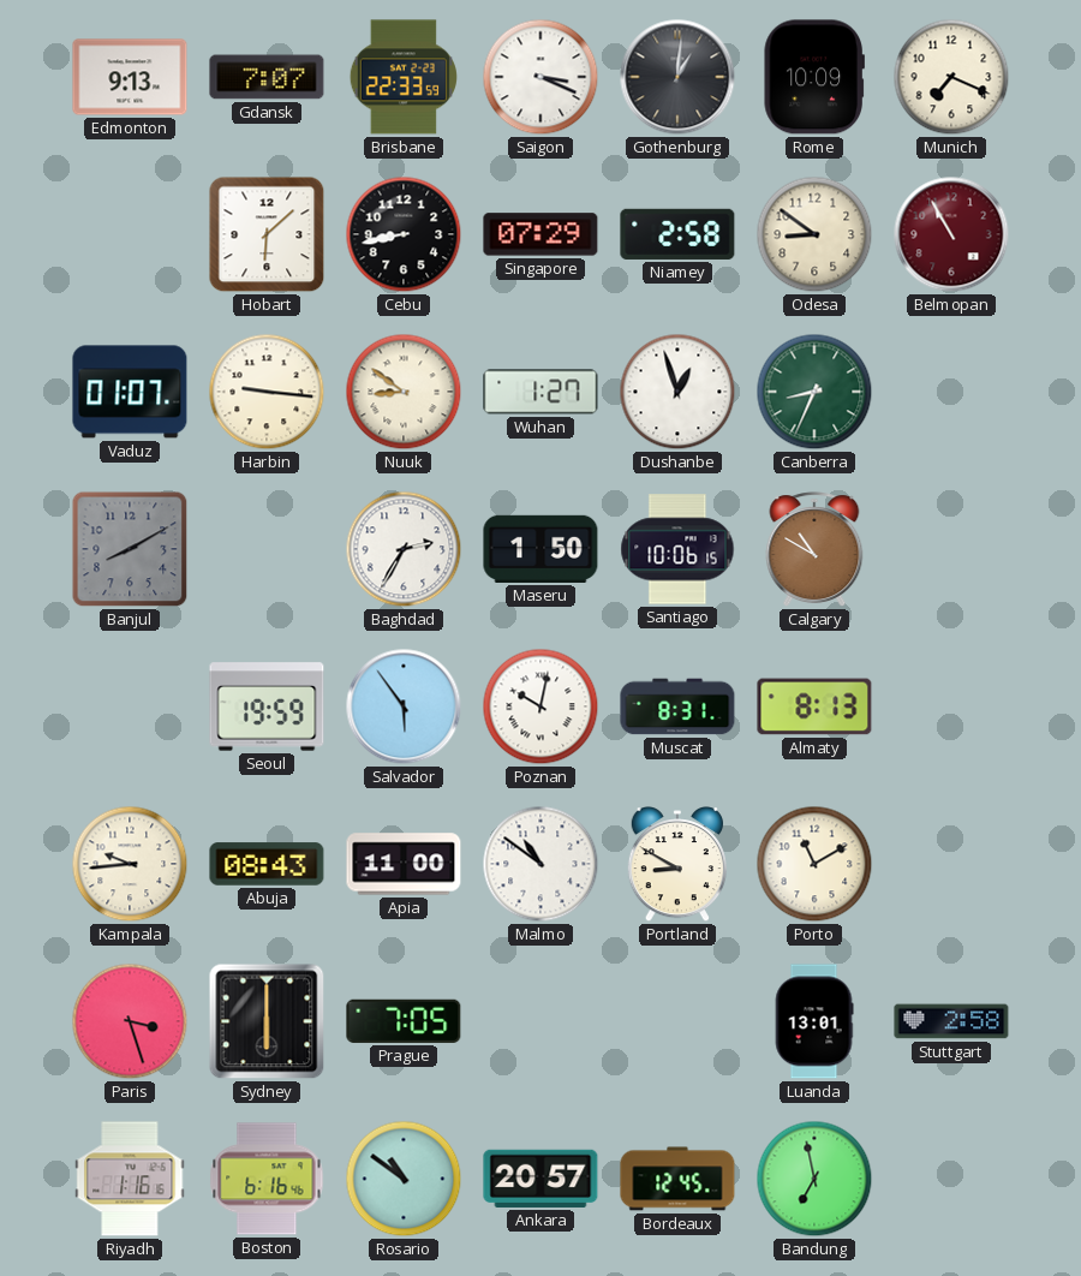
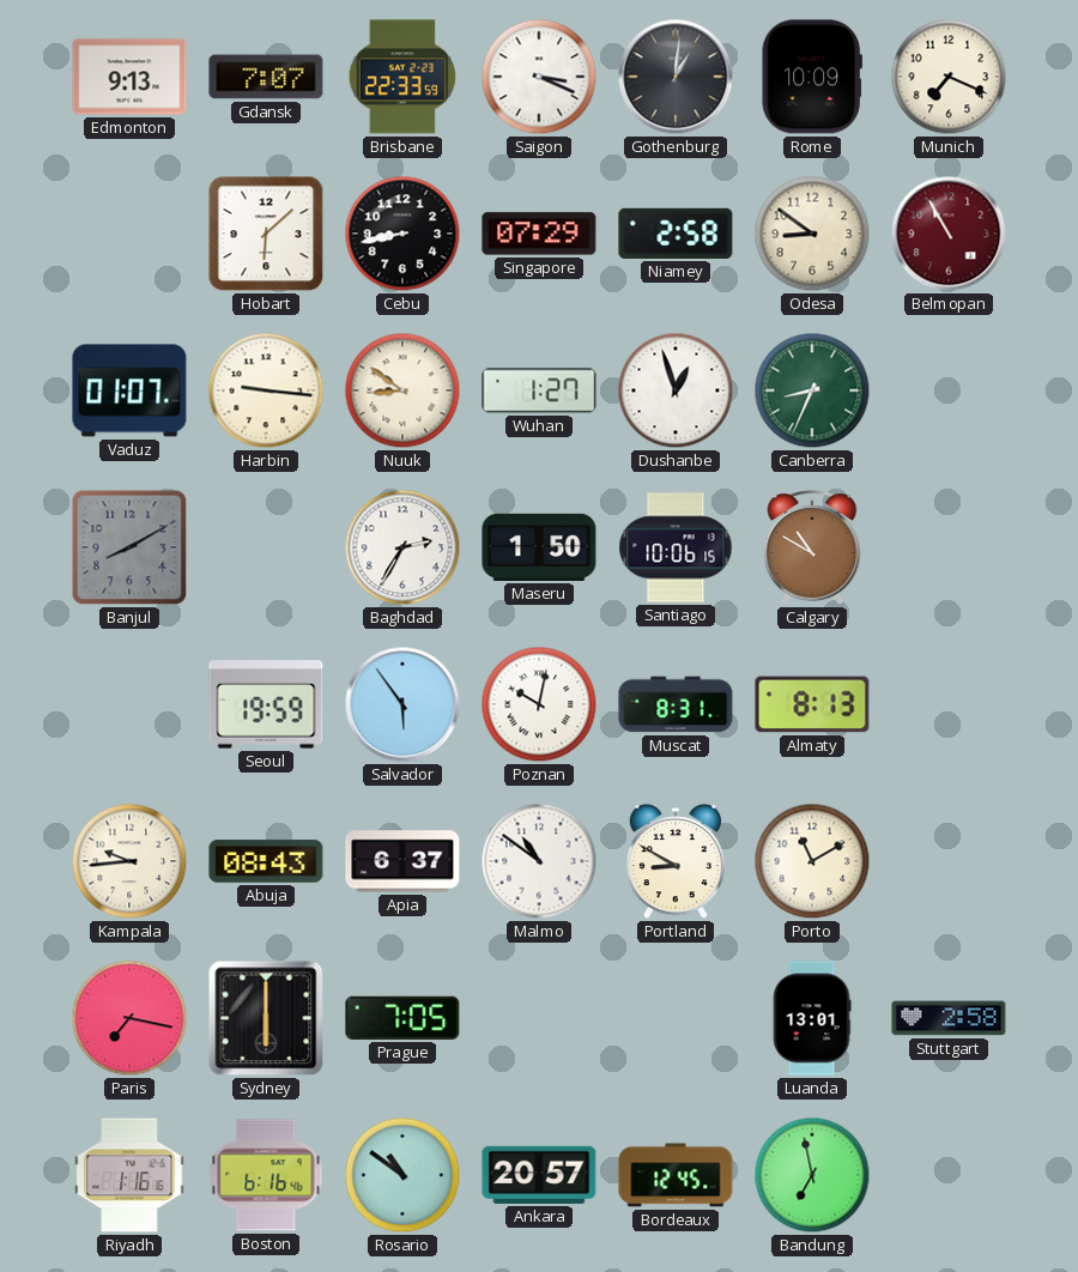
Apia: 11:00 -> 6:37 (402, 861)
Paris: 3:27 -> 7:17 (129, 1018)
